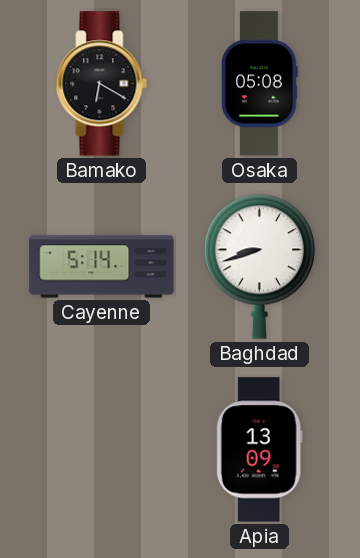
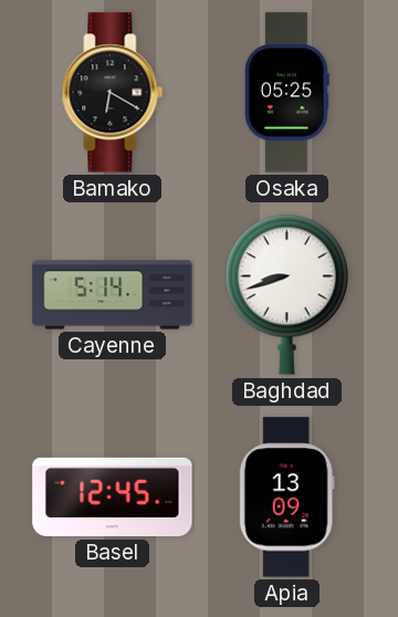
Osaka: 05:08 -> 05:25 (287, 93)
Basel: none -> 12:45 (113, 496)
